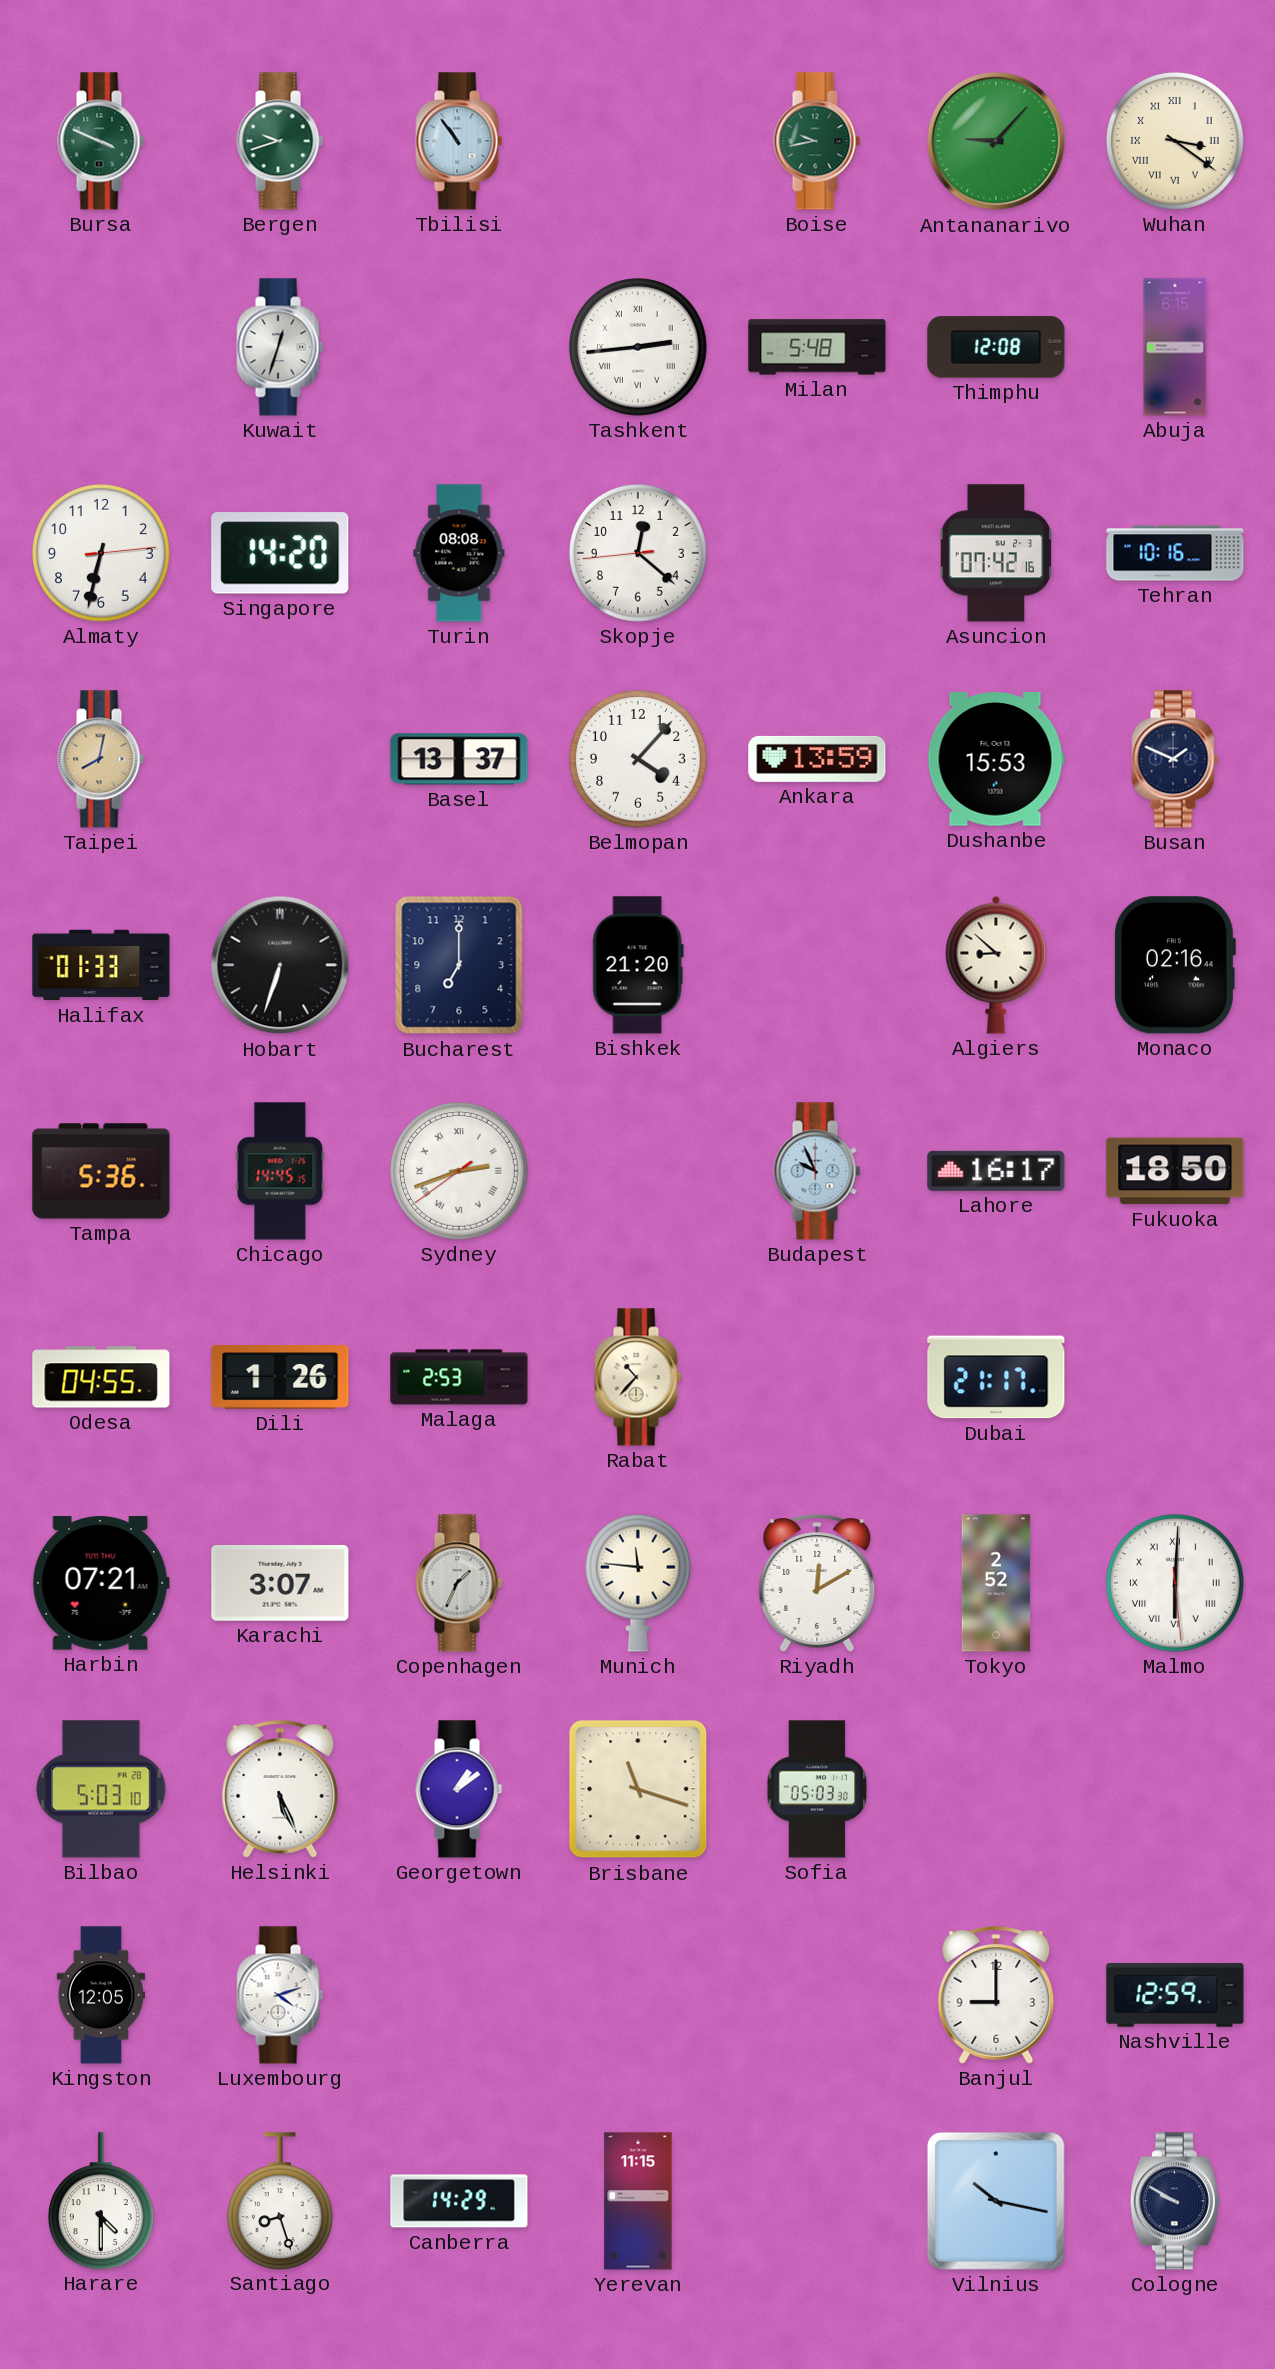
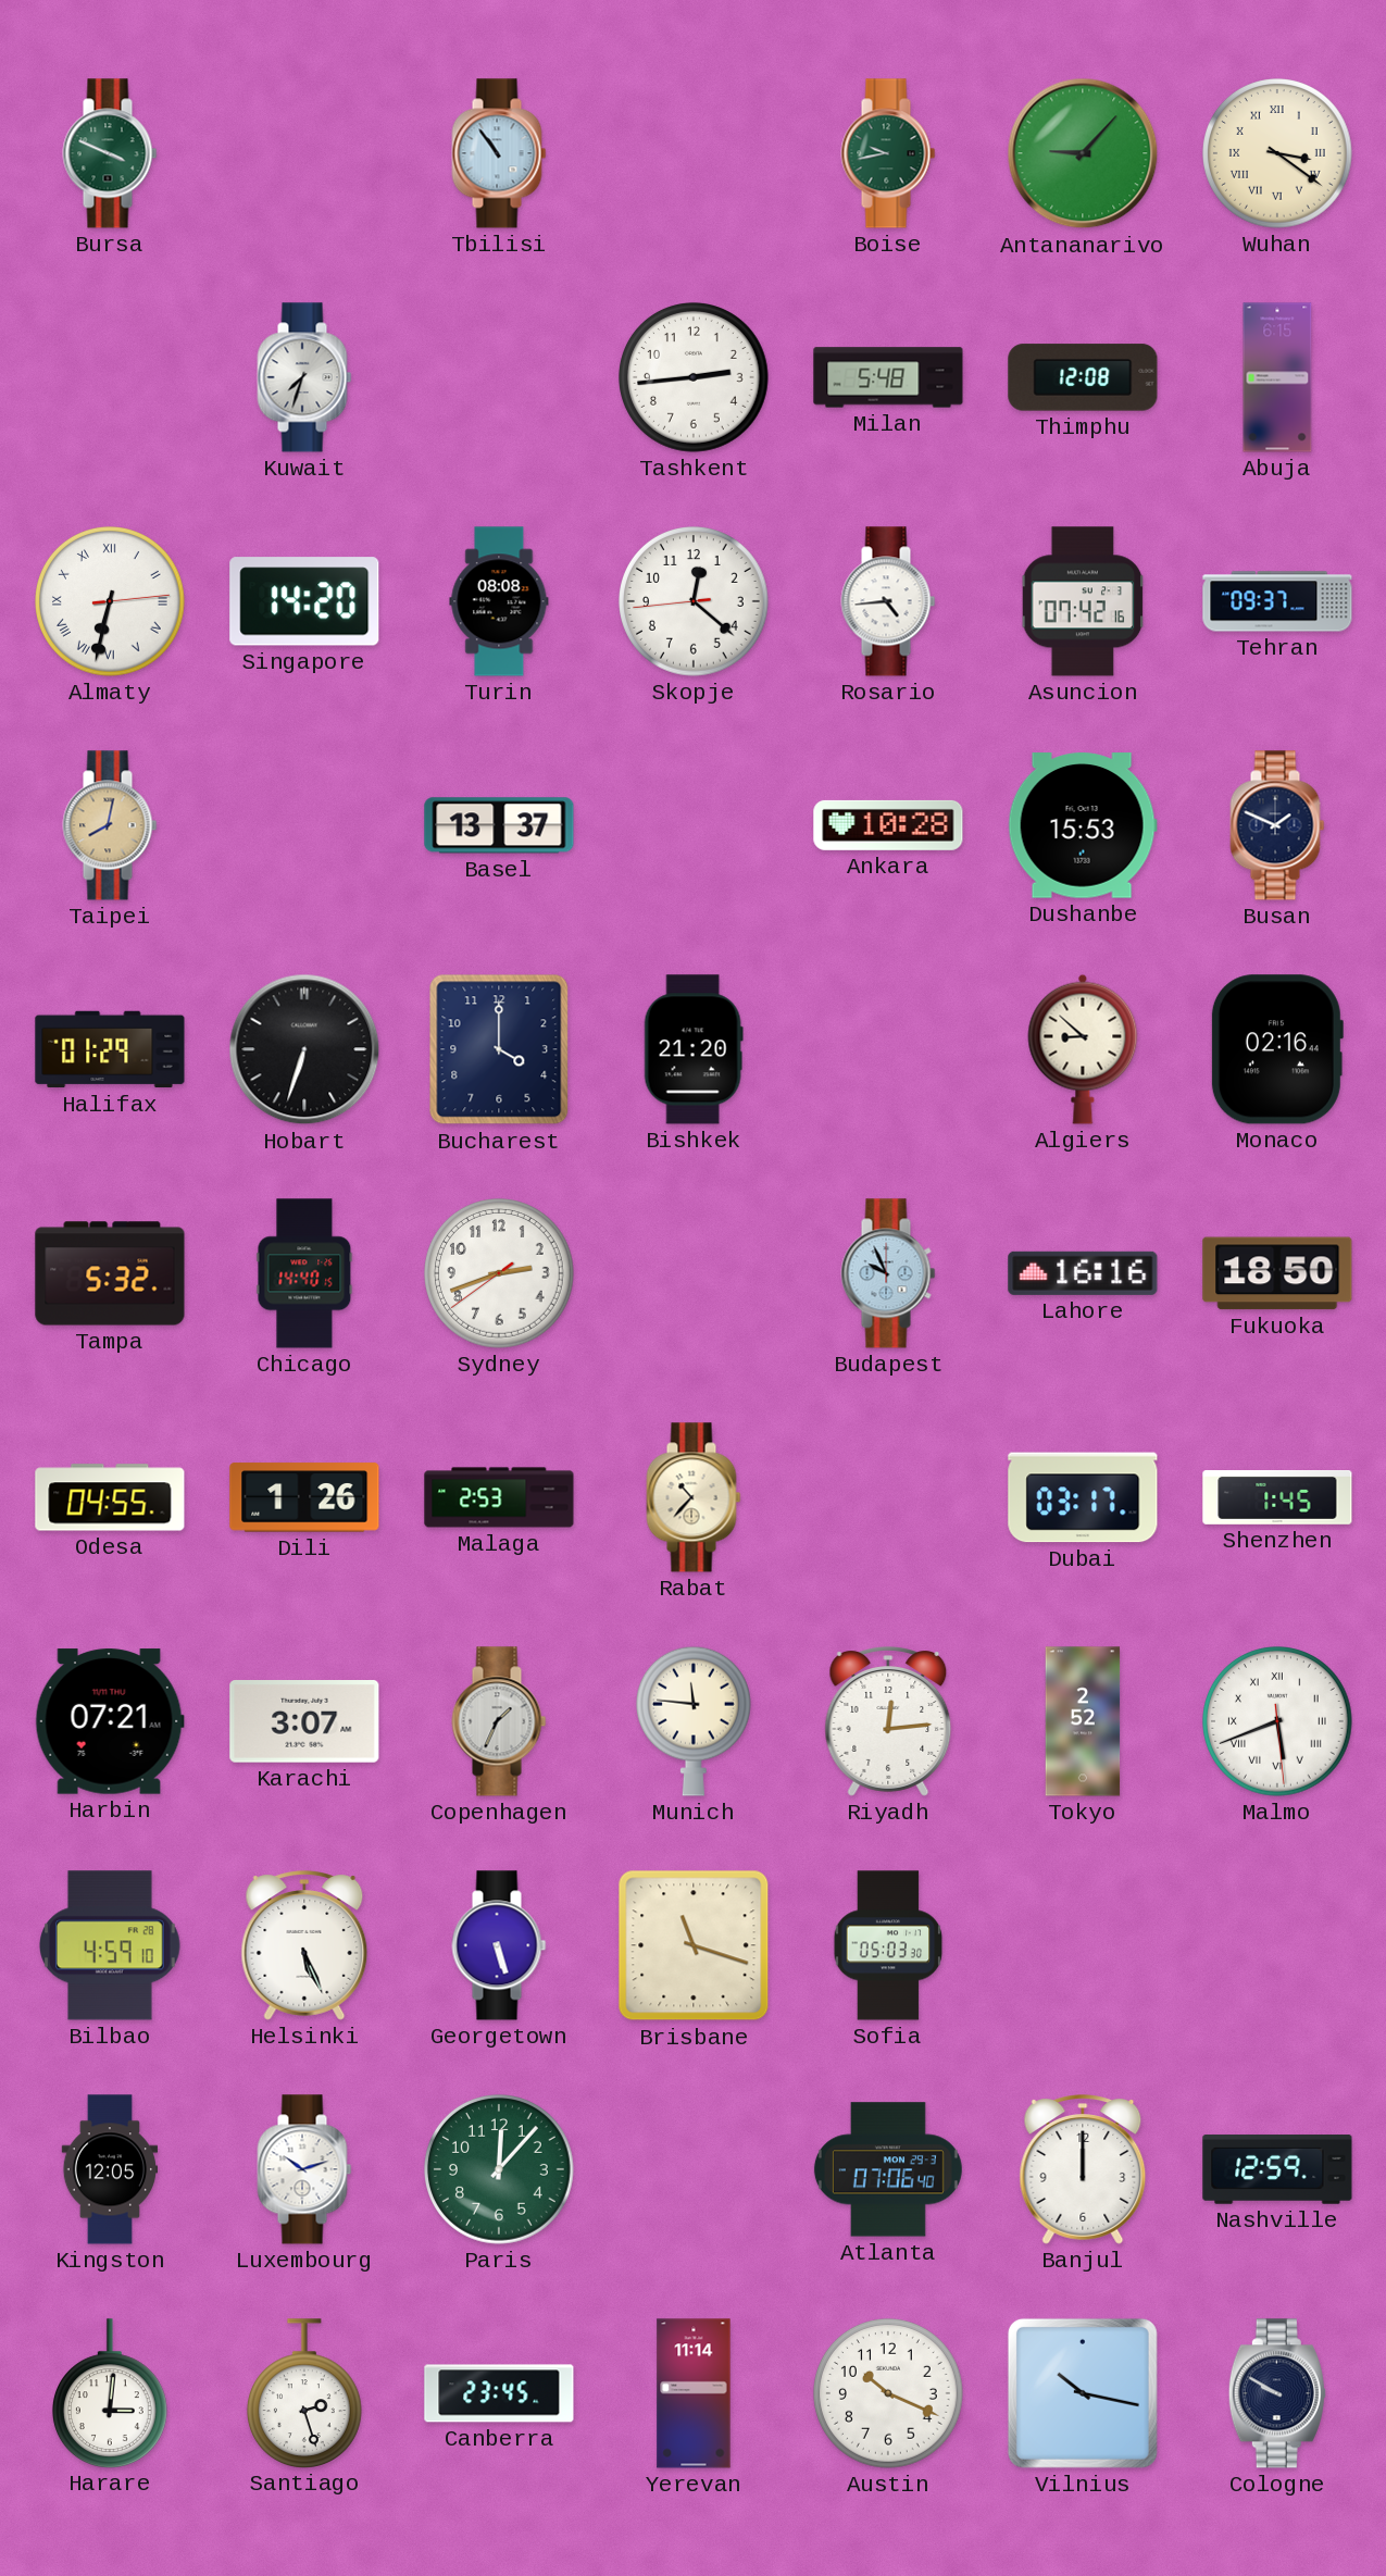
Bergen: 9:42 -> none (280, 141)
Kuwait: 12:33 -> 7:33 (304, 377)
Tashkent numerals: Roman -> Arabic (695, 378)
Almaty numerals: Arabic -> Roman (111, 602)
Rosario: none -> 4:44 (888, 601)
Tehran: 10:16 -> 09:37 (1277, 601)
Belmopan: 4:07 -> none (639, 760)
Ankara: 13:59 -> 10:28 (888, 825)
Halifax: 01:33 -> 01:29 (110, 1049)
Bucharest: 7:00 -> 4:00 (499, 1049)
Tampa: 5:36 -> 5:32 (110, 1273)
Chicago: 14:45 -> 14:40 (304, 1273)
Sydney numerals: Roman -> Arabic (500, 1274)
Lahore: 16:17 -> 16:16 (1083, 1273)
Dubai: 21:17 -> 03:17 (1083, 1497)
Shenzhen: none -> 1:45 (1277, 1498)
Riyadh: 12:10 -> 12:14 (888, 1721)
Malmo: 6:00 -> 5:41 (1278, 1722)
Bilbao: 5:03 -> 4:59 (111, 1945)
Georgetown: 1:09 -> 5:27 (499, 1945)
Luxembourg: 4:12 -> 10:12 (304, 2169)
Paris: none -> 12:07 (500, 2170)
Atlanta: none -> 07:06 (888, 2169)
Banjul: 9:00 -> 12:00 (1083, 2169)
Harare: 4:30 -> 3:01 (110, 2393)
Santiago: 8:27 -> 2:27 (304, 2393)
Canberra: 14:29 -> 23:45 (499, 2393)
Yerevan: 11:15 -> 11:14 (694, 2393)
Austin: none -> 10:19 (889, 2394)
